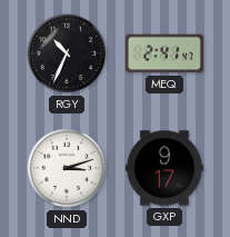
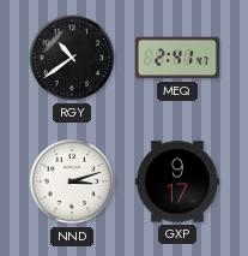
RGY: 10:34 -> 10:39 (72, 58)
